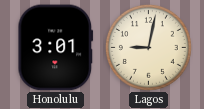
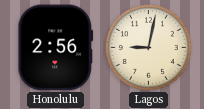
Honolulu: 3:01 -> 2:56 (56, 48)
